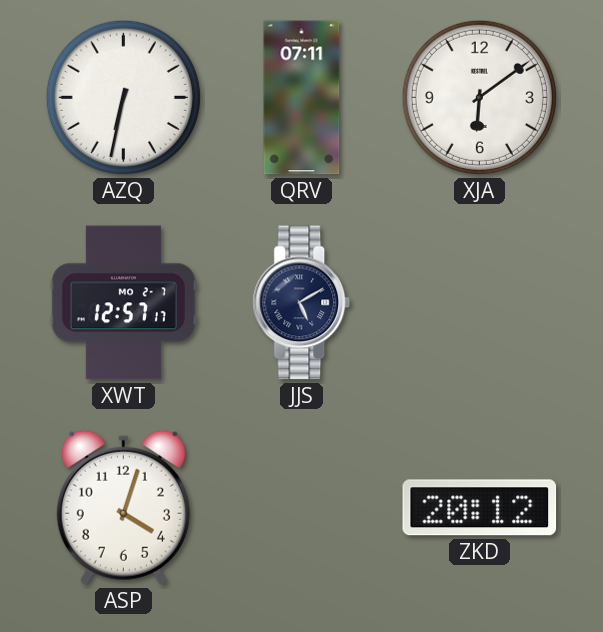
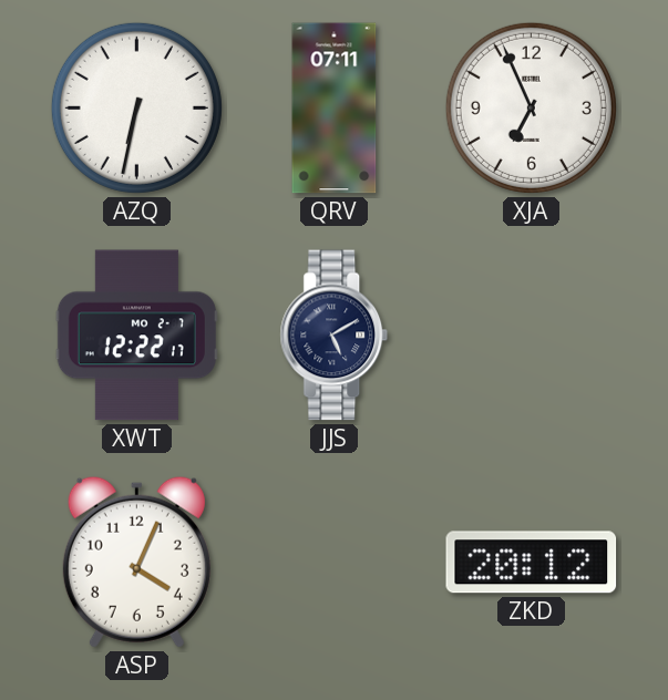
XJA: 6:09 -> 6:56 (531, 107)
XWT: 12:57 -> 12:22 (136, 336)
ASP: 4:03 -> 4:04 (136, 562)
